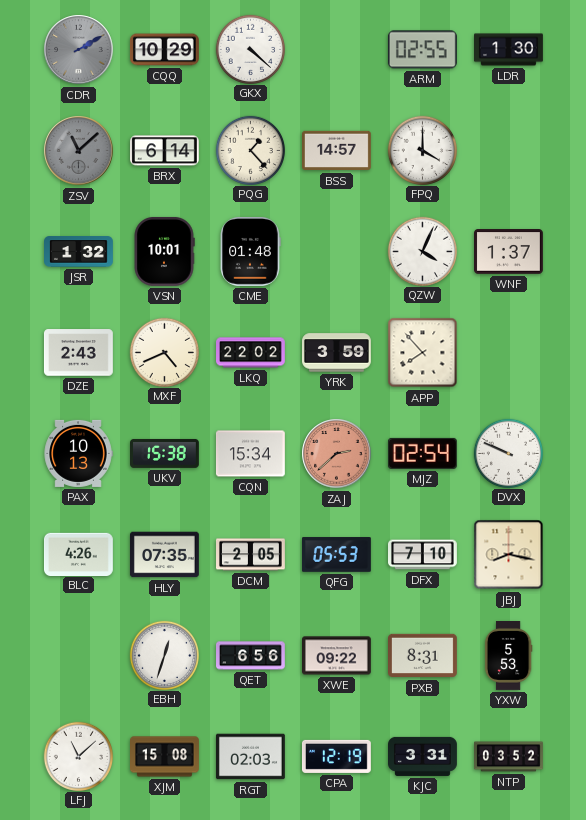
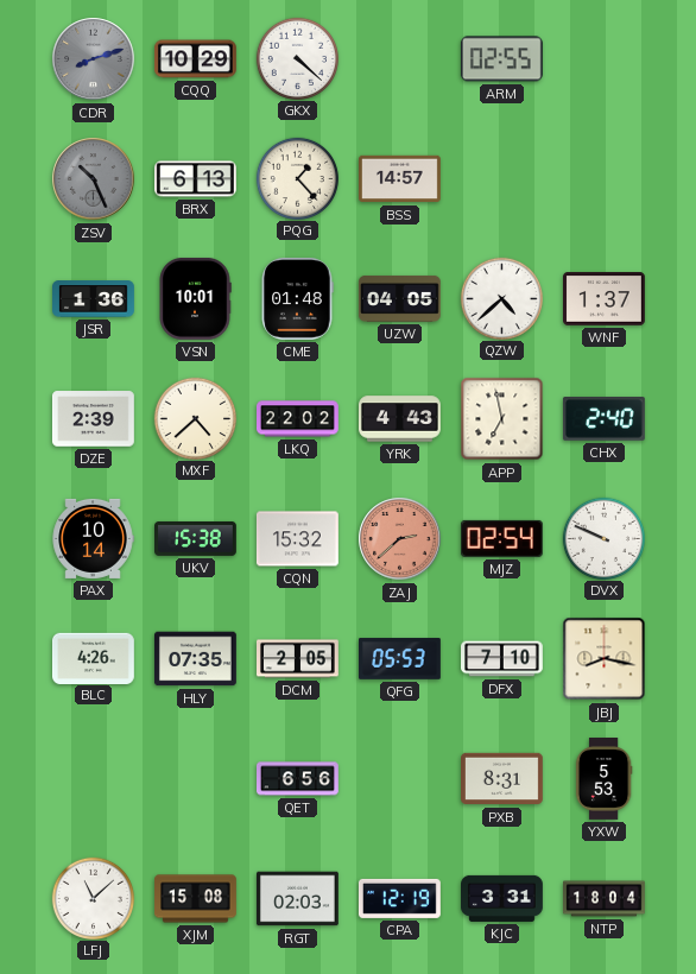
CDR: 2:10 -> 8:12 (94, 59)
LDR: 1:30 -> none (509, 50)
ZSV: 11:08 -> 10:26 (94, 179)
BRX: 6:14 -> 6:13 (196, 179)
FPQ: 4:00 -> none (422, 150)
JSR: 1:32 -> 1:36 (94, 299)
UZW: none -> 04:05 (399, 298)
QZW: 4:04 -> 4:38 (501, 298)
DZE: 2:43 -> 2:39 (93, 419)
MXF: 4:41 -> 4:38 (195, 418)
YRK: 3:59 -> 4:43 (400, 419)
APP: 7:53 -> 6:58 (502, 419)
CHX: none -> 2:40 (603, 419)
PAX: 10:13 -> 10:14 (93, 538)
CQN: 15:34 -> 15:32 (297, 539)
EBH: 12:33 -> none (164, 655)
XWE: 09:22 -> none (337, 656)
NTP: 03:52 -> 18:04 (605, 899)
